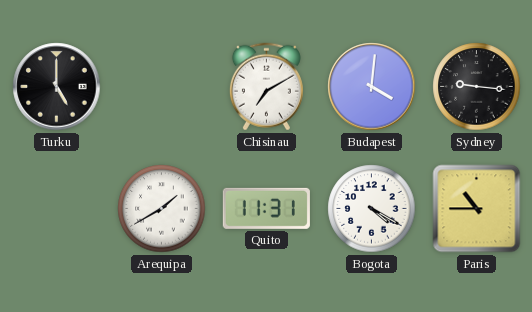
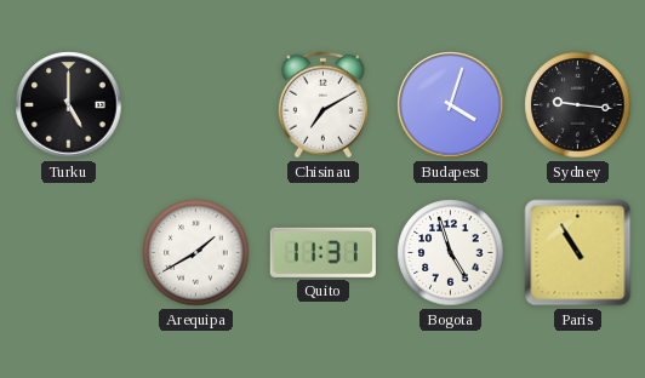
Budapest: 4:01 -> 4:03 (451, 105)
Bogota: 4:20 -> 4:57 (451, 253)
Paris: 10:45 -> 10:55 (578, 253)
